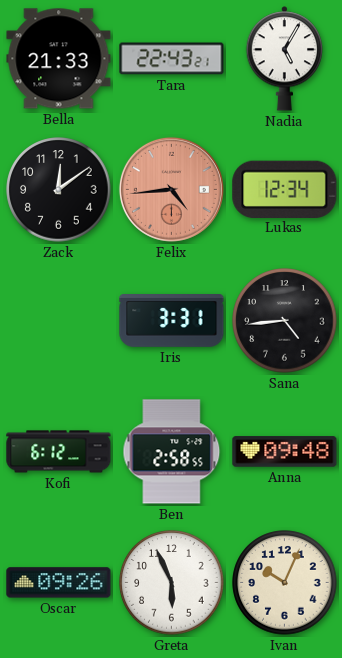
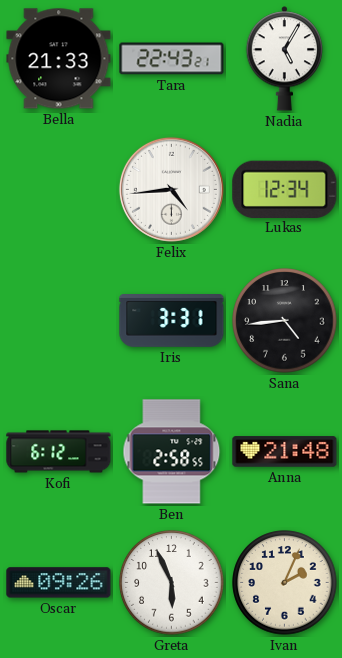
Zack: 12:09 -> none (59, 190)
Felix dial: salmon -> white (171, 189)
Anna: 09:48 -> 21:48 (285, 452)
Ivan: 10:04 -> 2:04 (285, 583)
